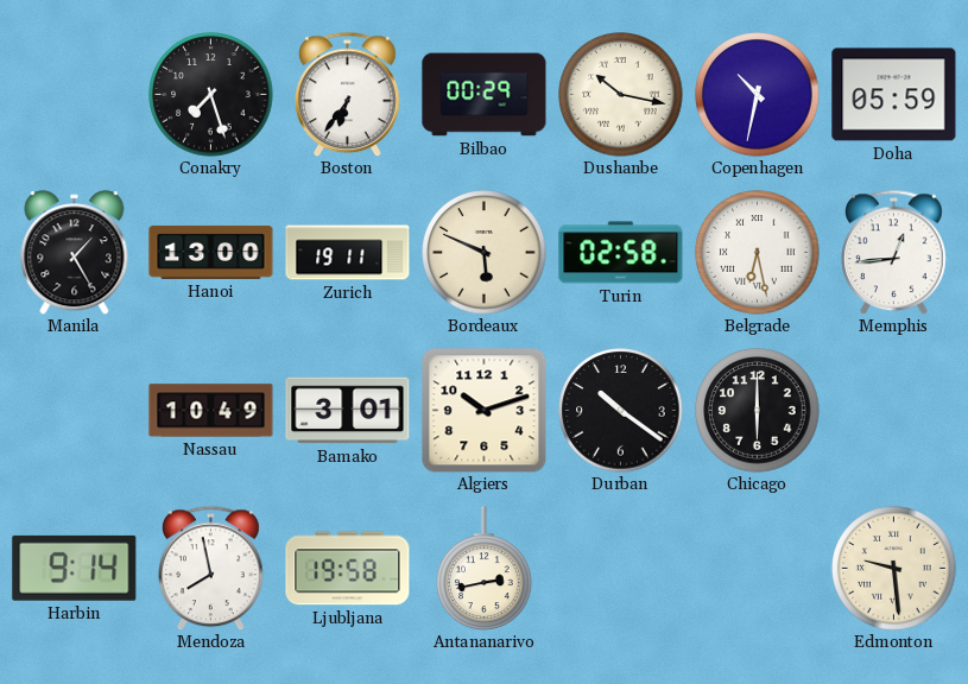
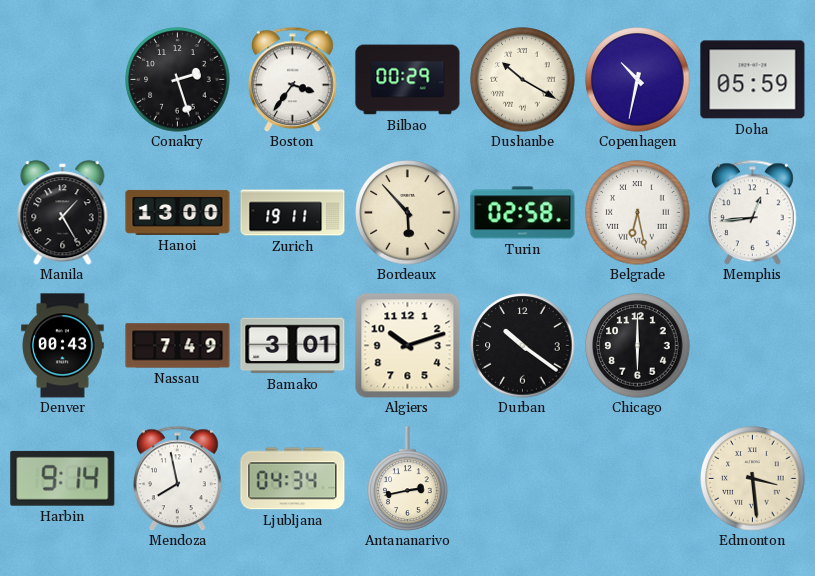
Conakry: 7:27 -> 2:27 (178, 80)
Boston: 6:36 -> 3:36 (293, 79)
Dushanbe: 10:17 -> 10:20 (523, 80)
Bordeaux: 5:49 -> 5:53 (408, 213)
Denver: none -> 00:43 (63, 346)
Nassau: 10:49 -> 7:49 (178, 346)
Ljubljana: 19:58 -> 04:34 (293, 479)
Edmonton: 9:29 -> 3:29 (753, 479)
